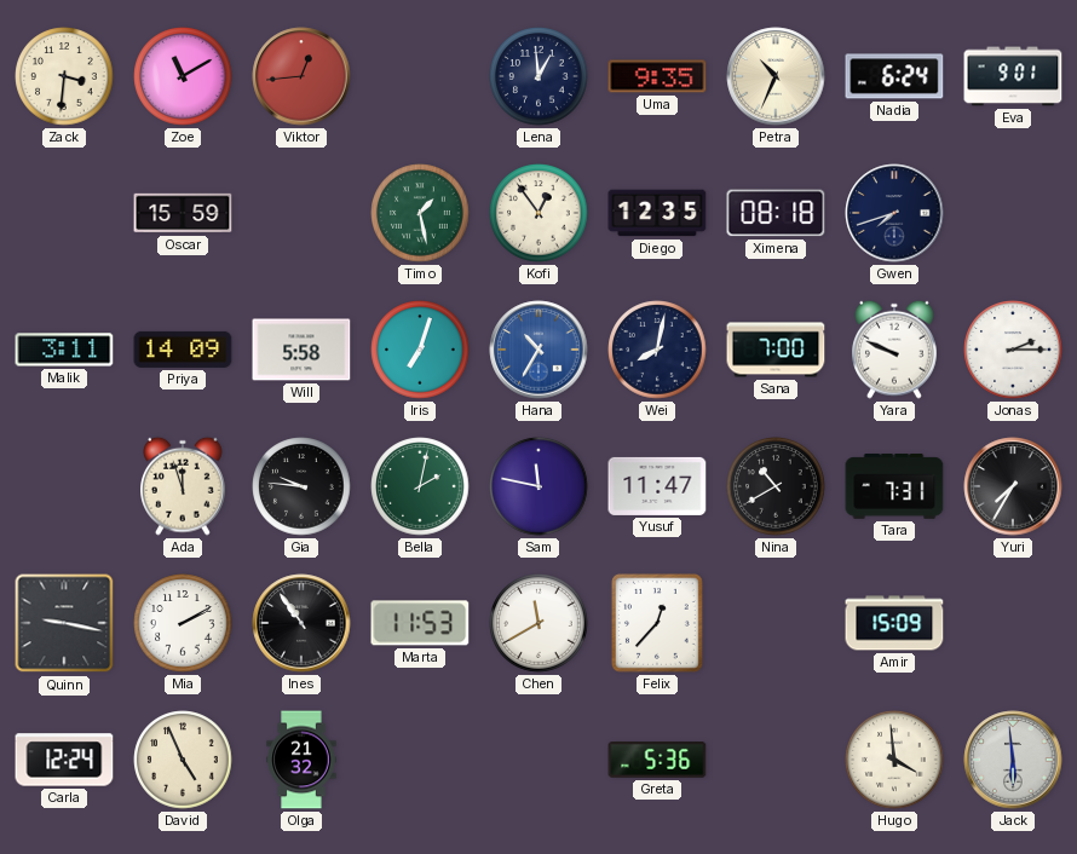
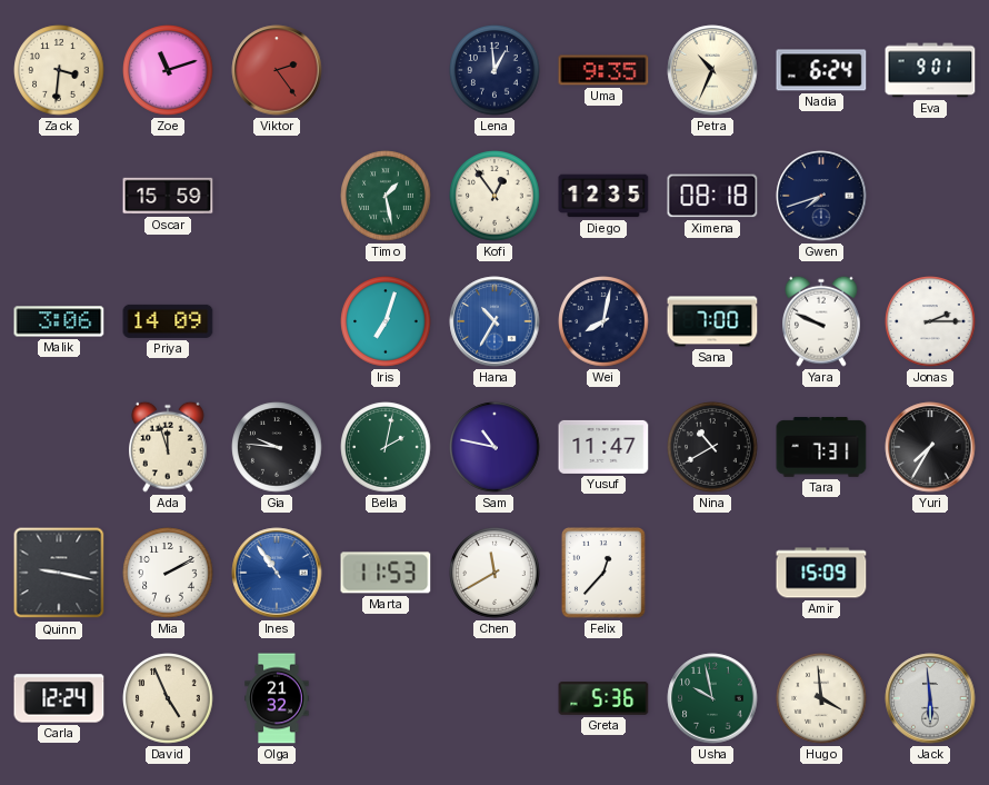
Zoe: 11:10 -> 11:12 (168, 70)
Viktor: 12:44 -> 2:24 (277, 70)
Malik: 3:11 -> 3:06 (59, 321)
Will: 5:58 -> none (301, 350)
Sam: 11:47 -> 10:47 (494, 447)
Ines dial: black -> blue (277, 573)
Usha: none -> 9:58 (712, 698)
